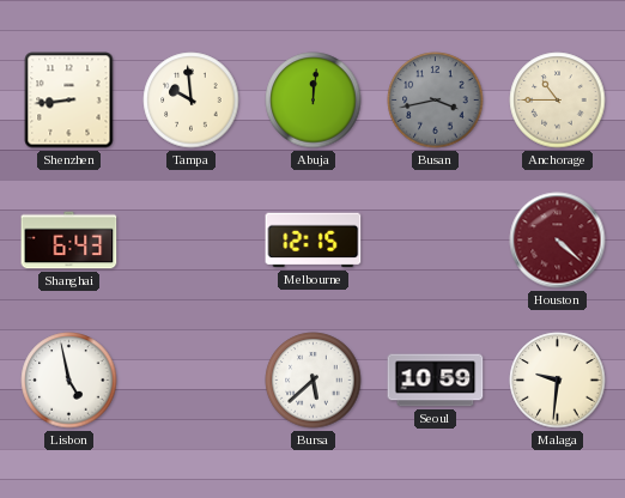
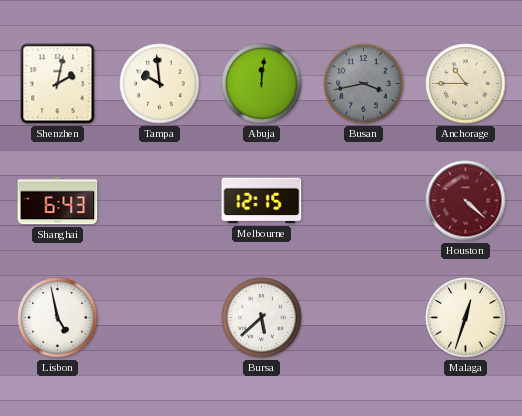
Shenzhen: 8:44 -> 2:02 (58, 84)
Seoul: 10:59 -> none (436, 381)
Malaga: 9:31 -> 12:33 (466, 318)
